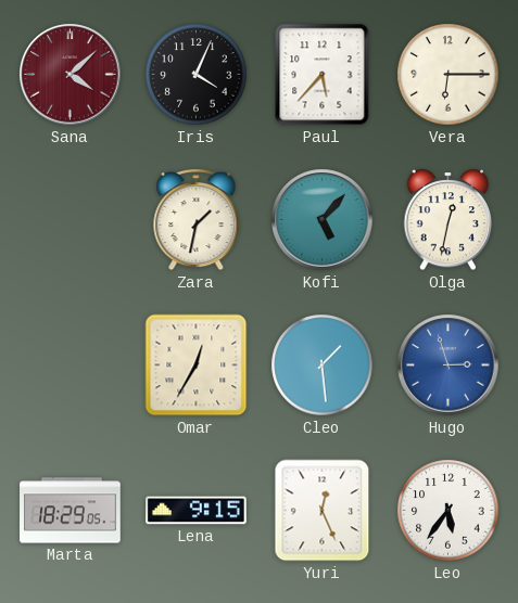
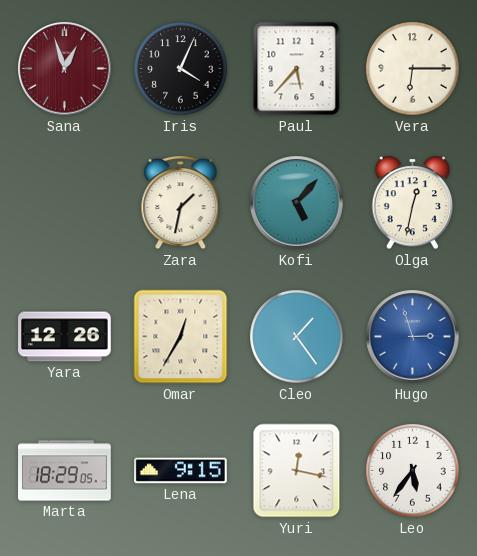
Sana: 4:08 -> 12:57 (65, 69)
Yara: none -> 12:26 (65, 337)
Cleo: 1:29 -> 1:24 (297, 337)
Yuri: 12:26 -> 12:17 (297, 471)
